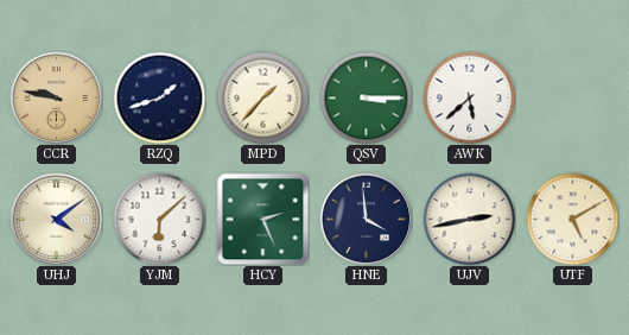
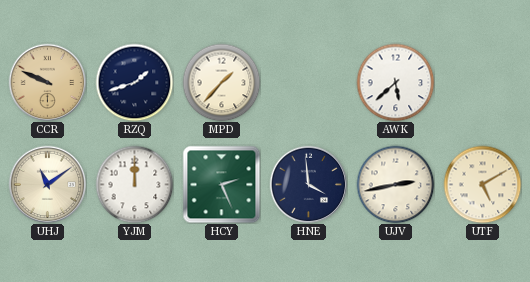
CCR: 9:47 -> 9:49 (47, 82)
QSV: 3:15 -> none (366, 97)
UHJ: 4:09 -> 11:09 (47, 184)
YJM: 6:08 -> 12:00 (134, 184)
